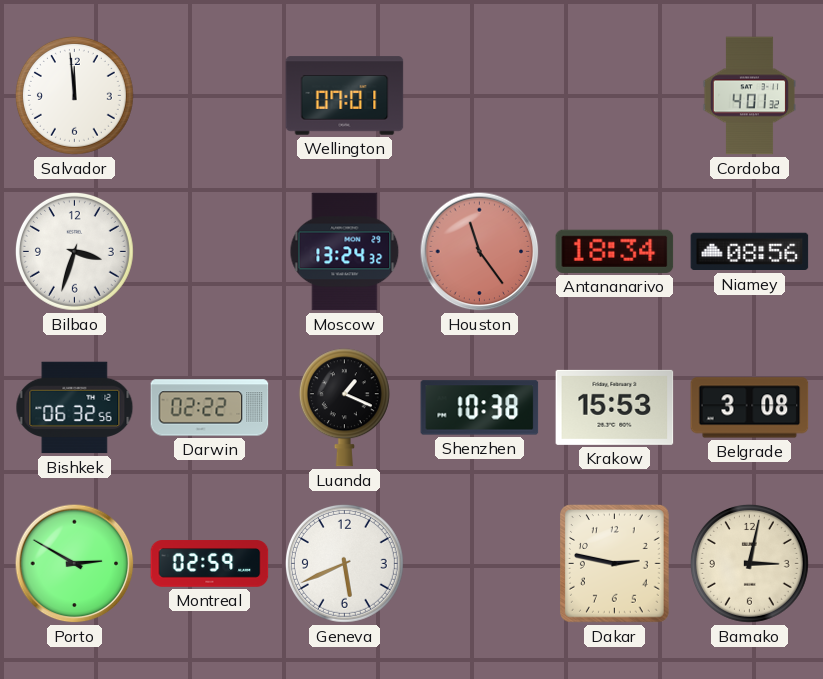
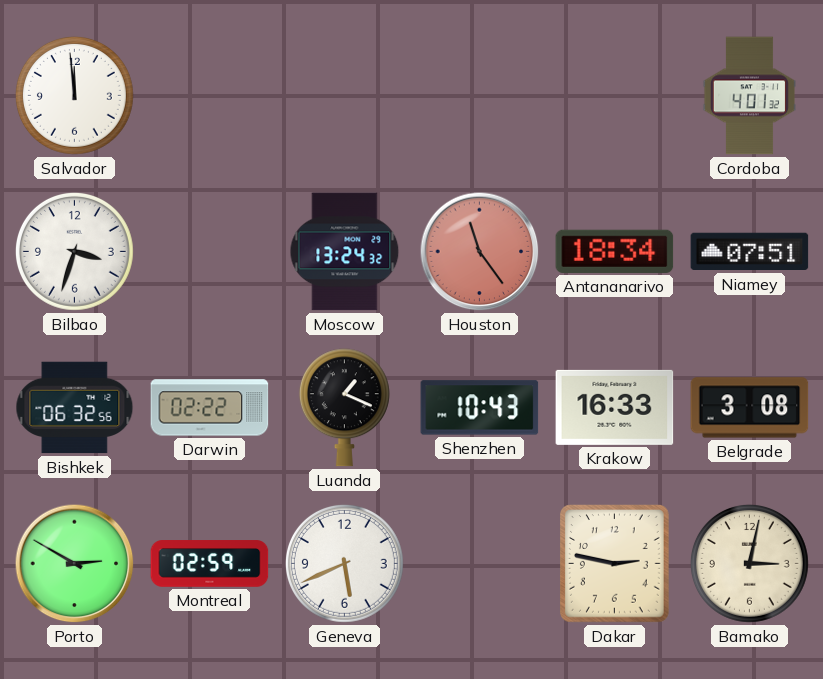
Wellington: 07:01 -> none (345, 96)
Niamey: 08:56 -> 07:51 (750, 252)
Shenzhen: 10:38 -> 10:43 (480, 408)
Krakow: 15:53 -> 16:33 (615, 407)
